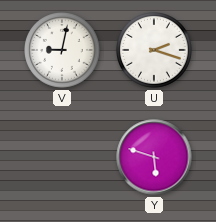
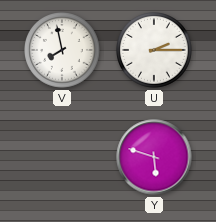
V: 9:02 -> 7:58 (63, 51)
U: 2:18 -> 2:15 (155, 51)
